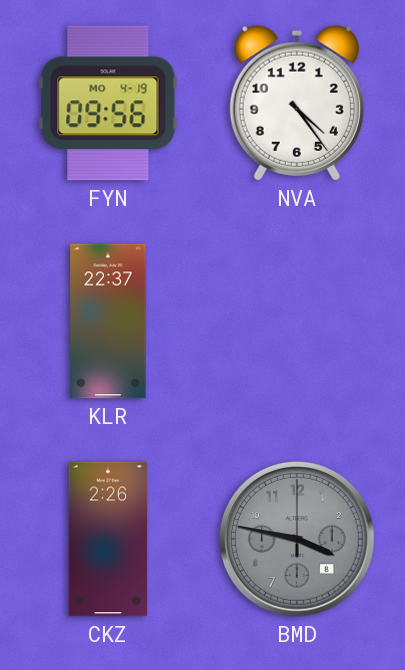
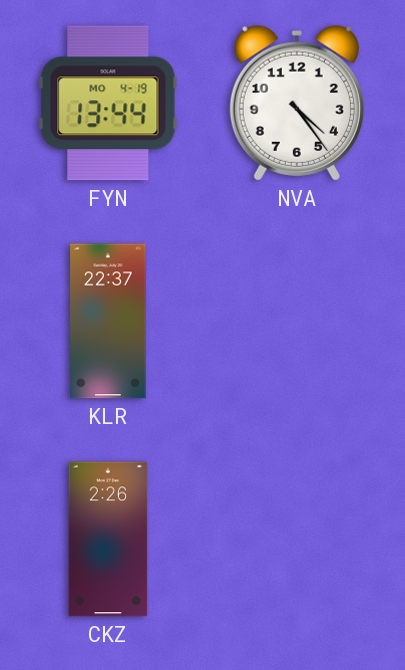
FYN: 09:56 -> 13:44 (108, 103)
BMD: 3:47 -> none (297, 539)
